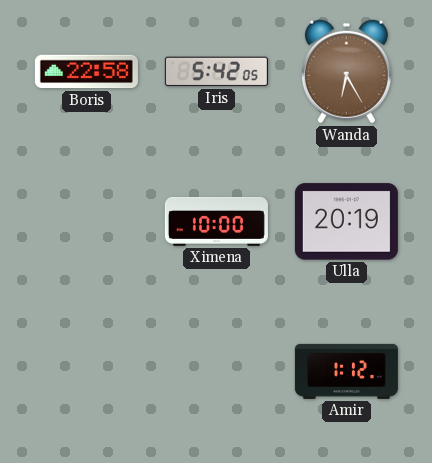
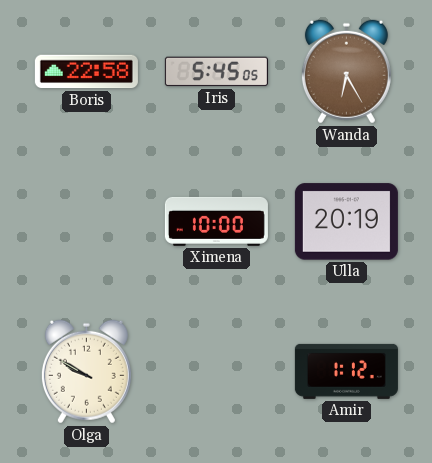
Iris: 5:42 -> 5:45 (216, 72)
Olga: none -> 9:50 (86, 372)
